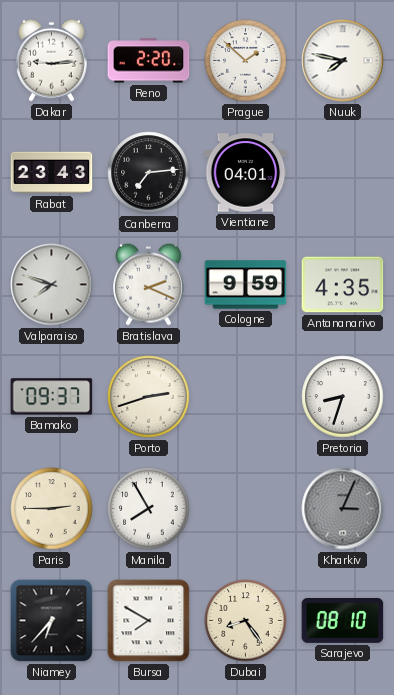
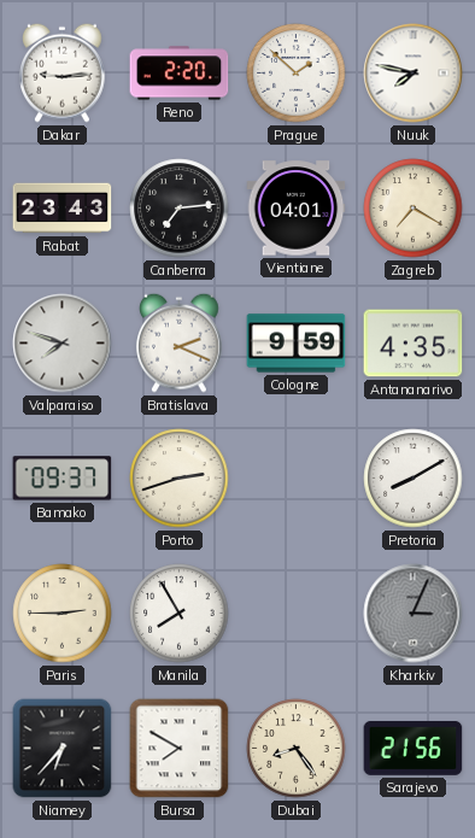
Zagreb: none -> 7:20 (414, 209)
Pretoria: 8:33 -> 8:10 (414, 479)
Sarajevo: 08:10 -> 21:56 (414, 748)
